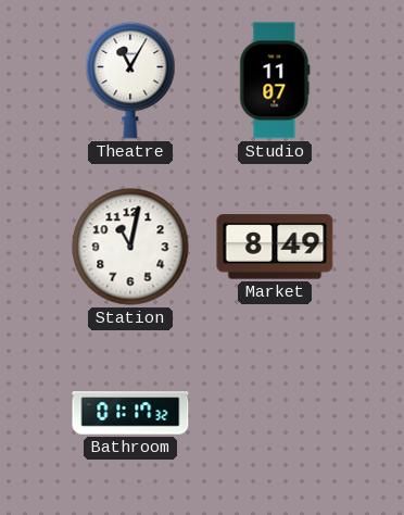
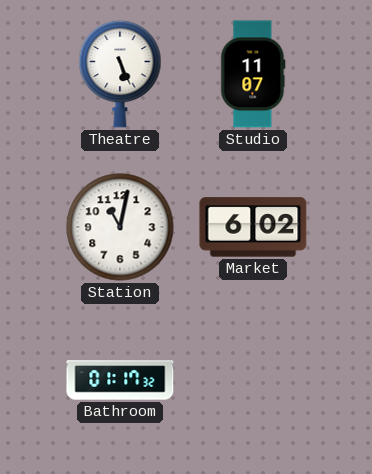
Theatre: 11:05 -> 5:26 (120, 74)
Market: 8:49 -> 6:02 (253, 227)
